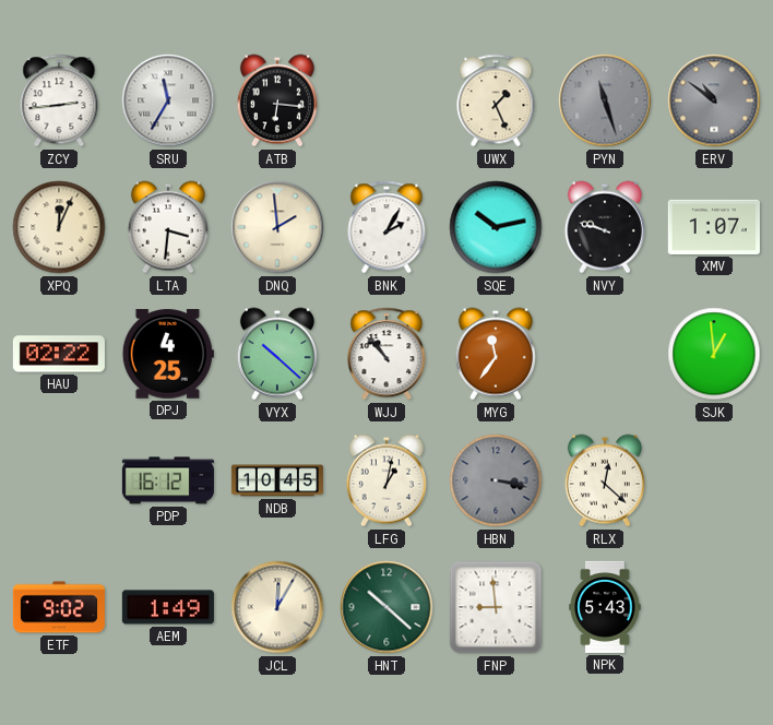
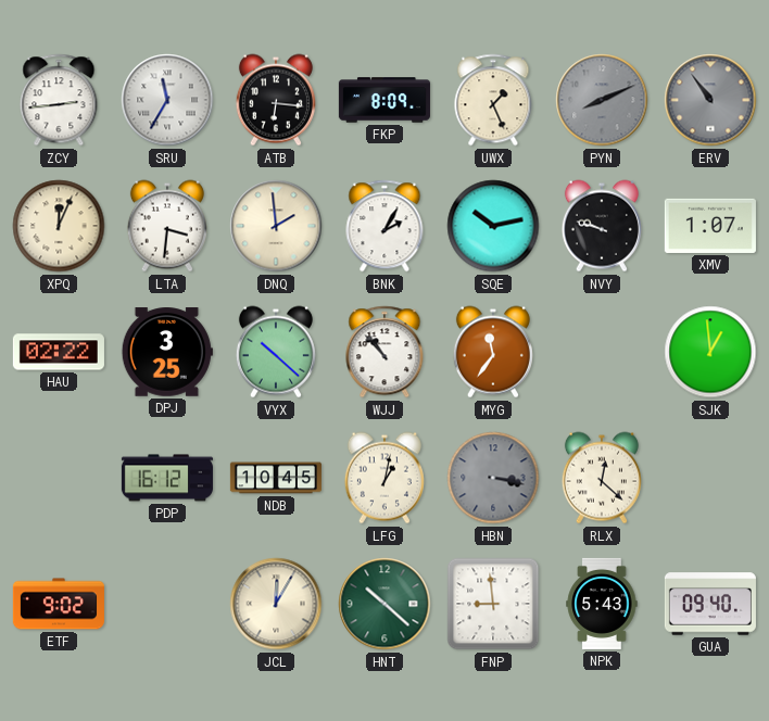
FKP: none -> 8:09 (384, 100)
PYN: 11:27 -> 8:11 (602, 100)
ERV: 10:51 -> 10:54 (710, 100)
DPJ: 4:25 -> 3:25 (167, 352)
AEM: 1:49 -> none (168, 607)
GUA: none -> 09:40 (710, 604)
